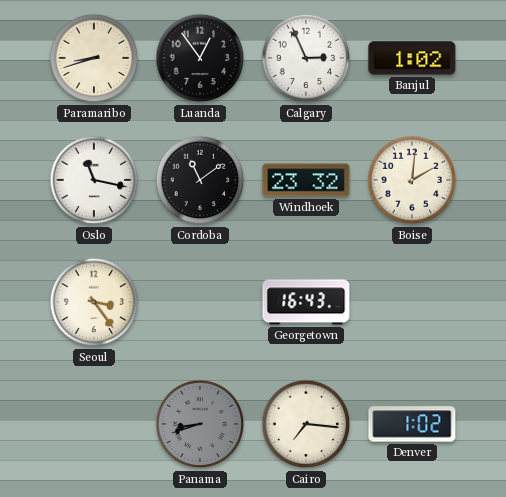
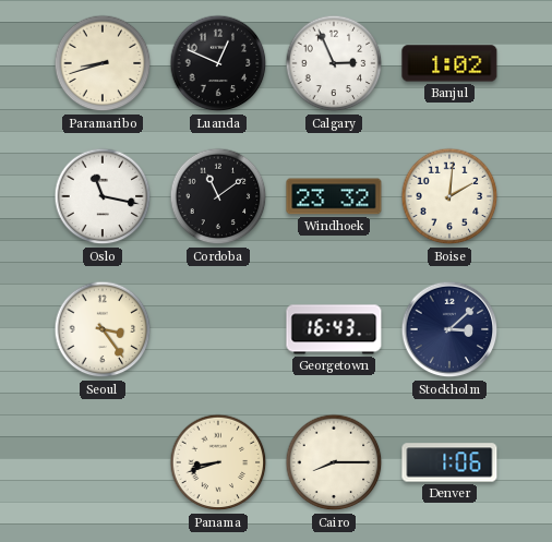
Luanda: 12:54 -> 12:49 (218, 63)
Stockholm: none -> 3:08 (449, 329)
Panama dial: grey -> cream (218, 462)
Cairo: 7:16 -> 8:15 (334, 462)
Denver: 1:02 -> 1:06 (449, 462)
